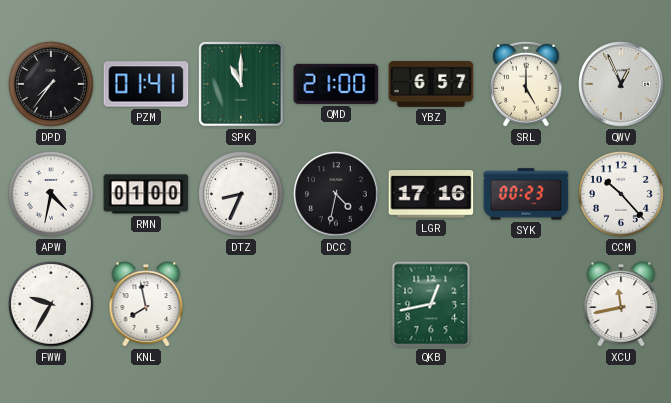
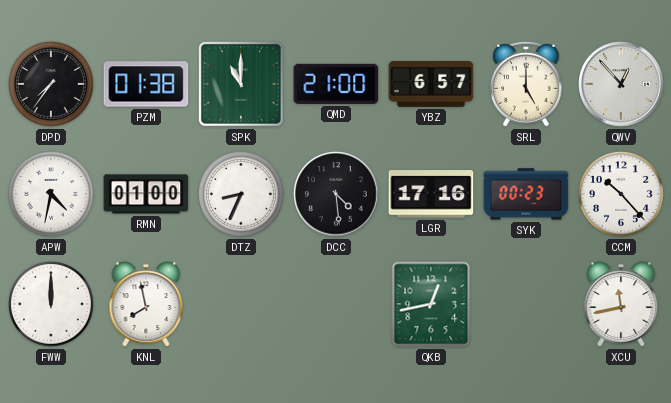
PZM: 01:41 -> 01:38 (146, 84)
QWV: 12:56 -> 12:53 (621, 84)
DCC: 4:32 -> 4:29 (336, 194)
FWW: 9:35 -> 12:00 (52, 305)
